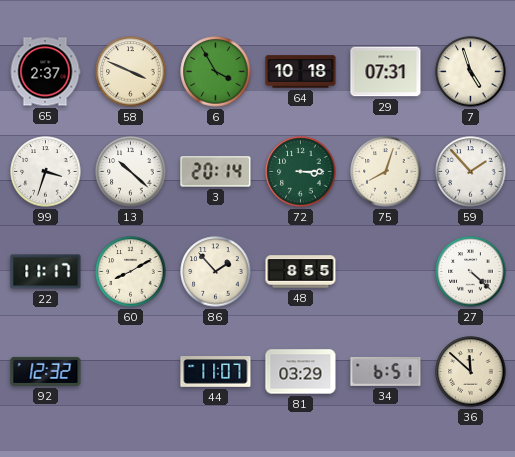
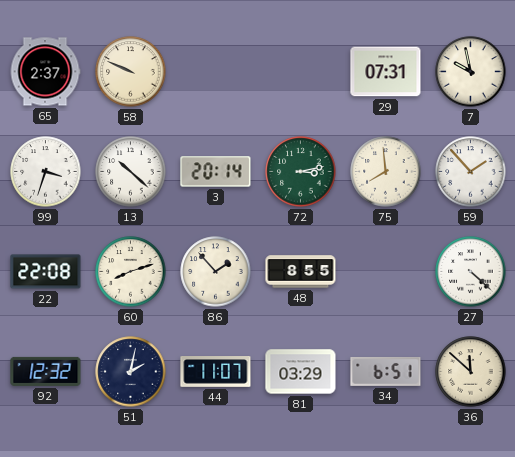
58: 3:49 -> 9:49 (131, 72)
6: 3:55 -> none (216, 72)
64: 10:18 -> none (301, 72)
7: 4:57 -> 9:58 (471, 72)
72: 3:15 -> 3:13 (301, 172)
75: 8:03 -> 7:59 (386, 172)
22: 11:17 -> 22:08 (46, 272)
60: 8:10 -> 8:12 (131, 272)
51: none -> 2:02 (131, 372)
